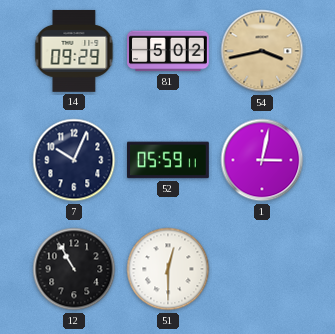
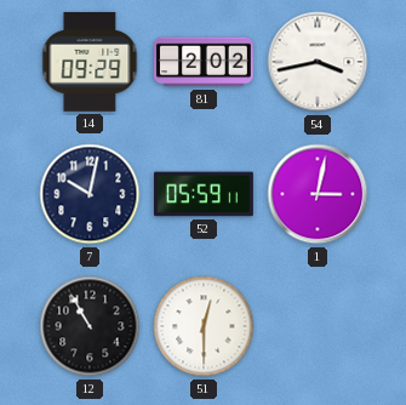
81: 5:02 -> 2:02 (205, 62)
54 dial: champagne -> white (318, 62)
7: 10:04 -> 10:02 (90, 194)
